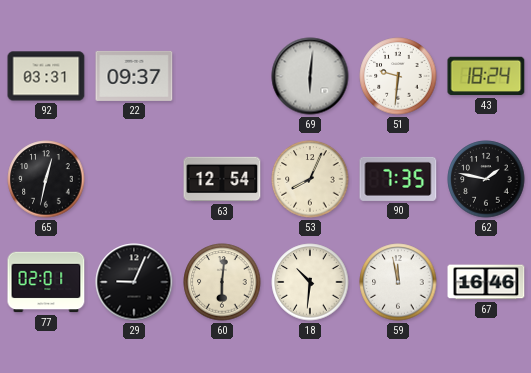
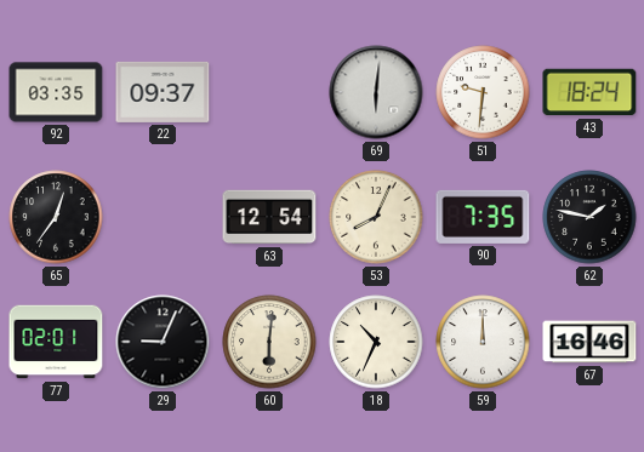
92: 03:31 -> 03:35 (56, 92)
65: 12:32 -> 12:36 (56, 217)
18: 10:31 -> 10:34 (376, 342)
59: 11:58 -> 12:00 (483, 342)
